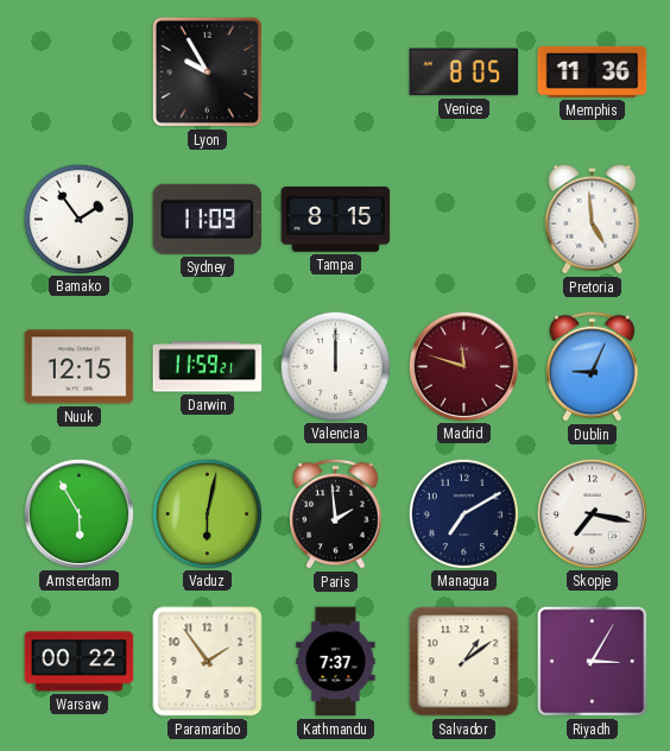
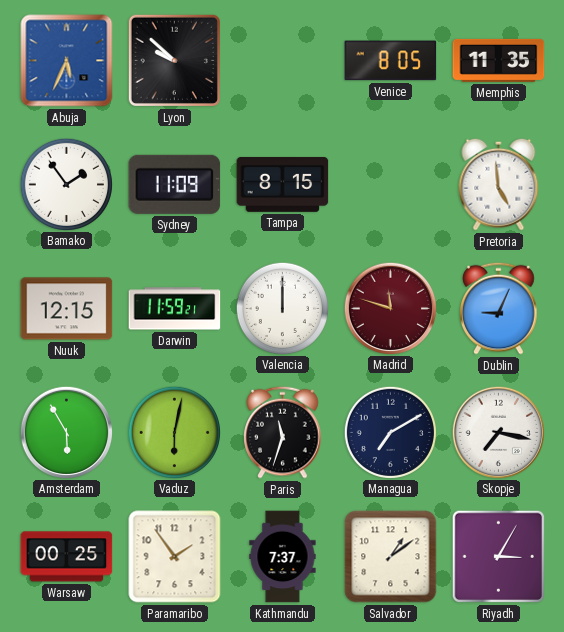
Abuja: none -> 5:34 (67, 61)
Lyon: 9:55 -> 9:52 (174, 60)
Memphis: 11:36 -> 11:35 (499, 60)
Paris: 1:59 -> 11:33 (283, 432)
Warsaw: 00:22 -> 00:25 (67, 557)
